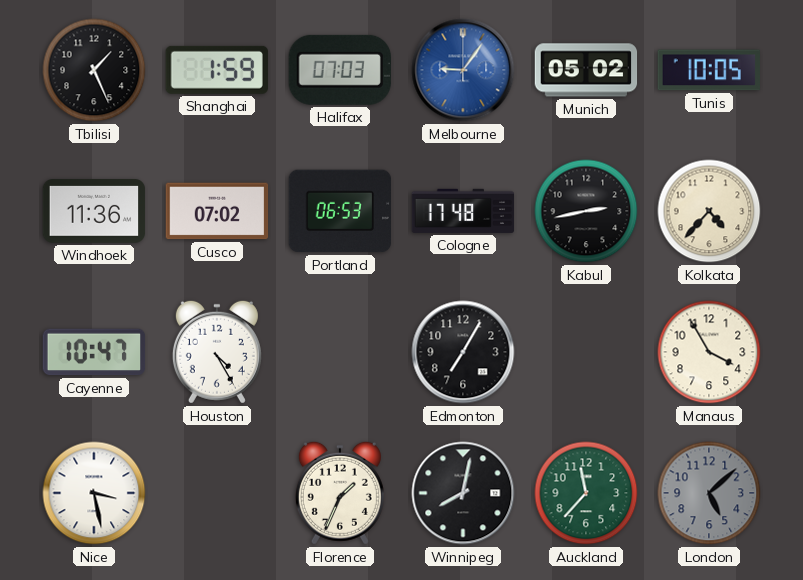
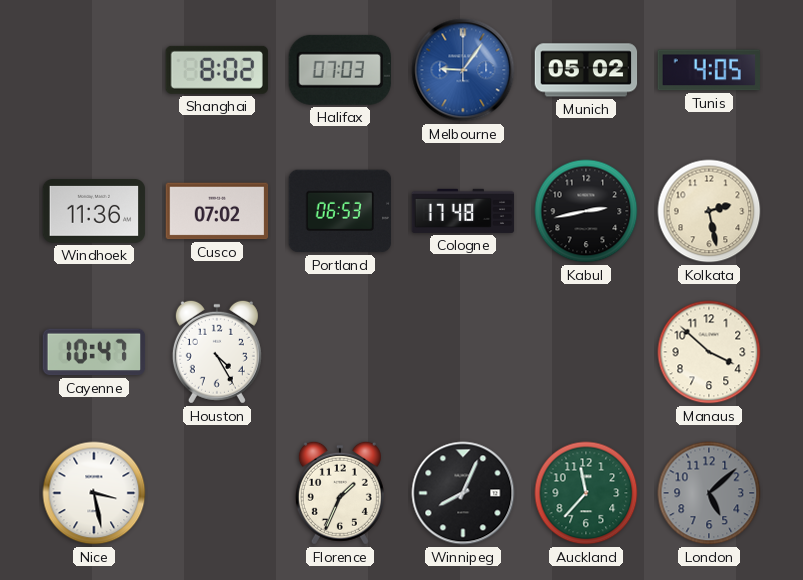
Tbilisi: 1:26 -> none (94, 70)
Shanghai: 1:59 -> 8:02 (217, 70)
Tunis: 10:05 -> 4:05 (709, 70)
Kolkata: 4:37 -> 2:28 (709, 211)
Edmonton: 7:05 -> none (463, 352)
Manaus: 3:55 -> 3:52 (709, 352)
Winnipeg: 8:02 -> 8:04 (463, 493)
